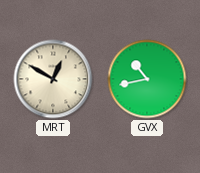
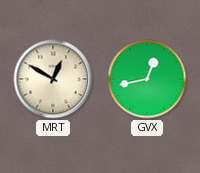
GVX: 10:43 -> 12:43 (147, 79)
